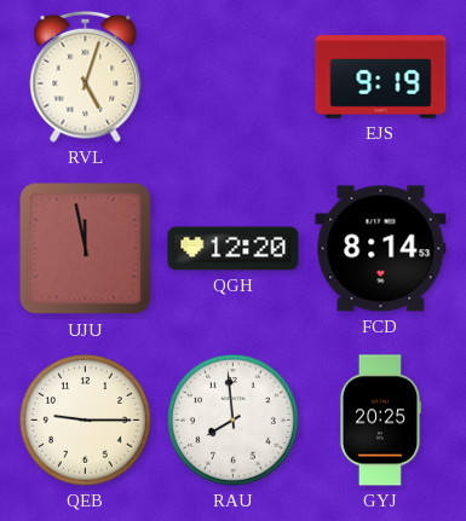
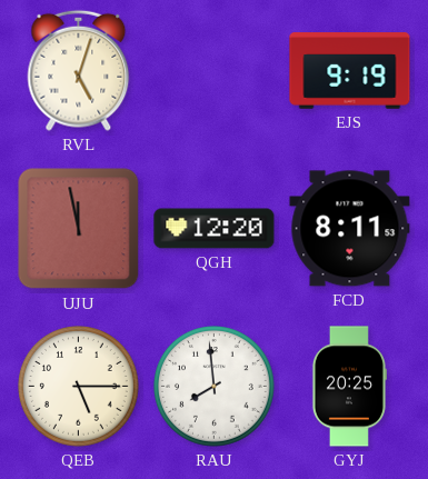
FCD: 8:14 -> 8:11 (350, 229)
QEB: 9:15 -> 5:15 (79, 387)
